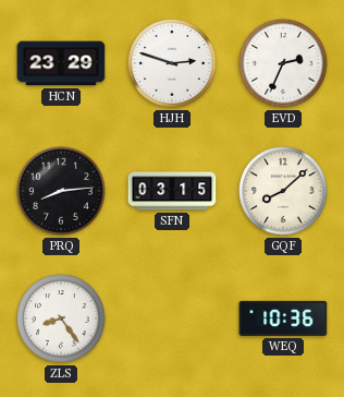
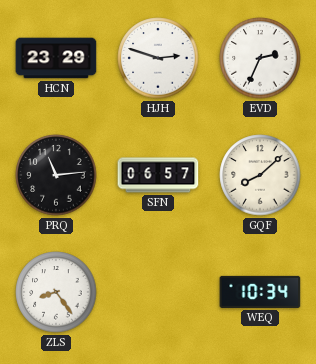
PRQ: 8:14 -> 11:14 (56, 175)
SFN: 03:15 -> 06:57 (158, 175)
WEQ: 10:36 -> 10:34 (260, 292)
